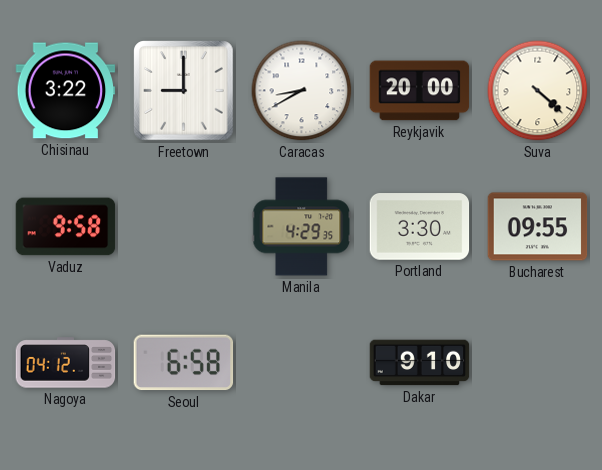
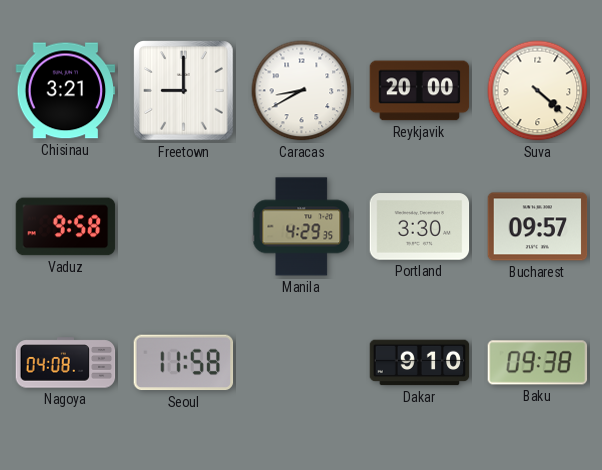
Chisinau: 3:22 -> 3:21 (66, 91)
Bucharest: 09:55 -> 09:57 (538, 227)
Nagoya: 04:12 -> 04:08 (66, 363)
Seoul: 6:58 -> 11:58 (184, 363)
Baku: none -> 09:38 (538, 363)
